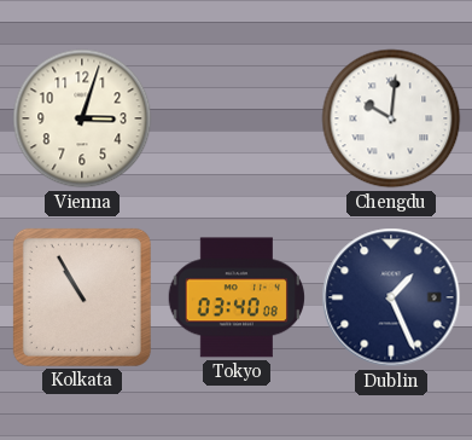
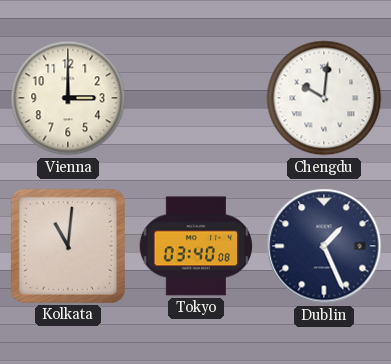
Vienna: 3:03 -> 3:00 (68, 98)
Kolkata: 10:55 -> 11:01 (68, 246)
